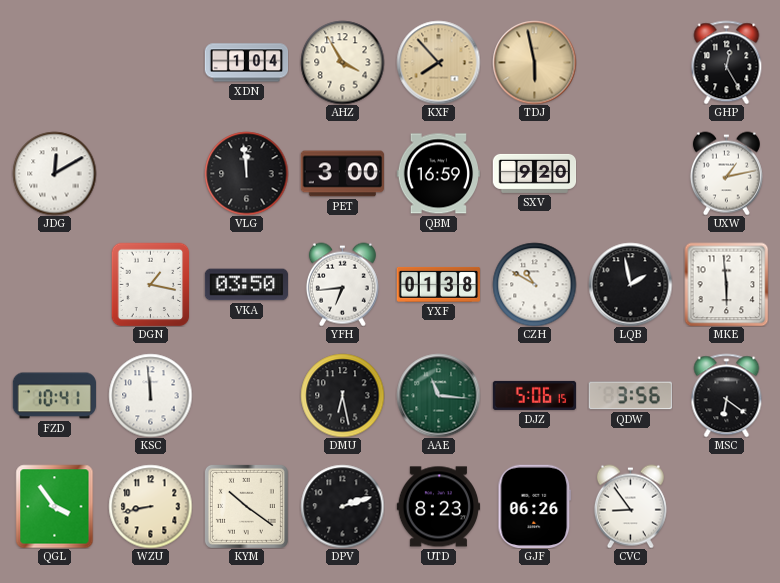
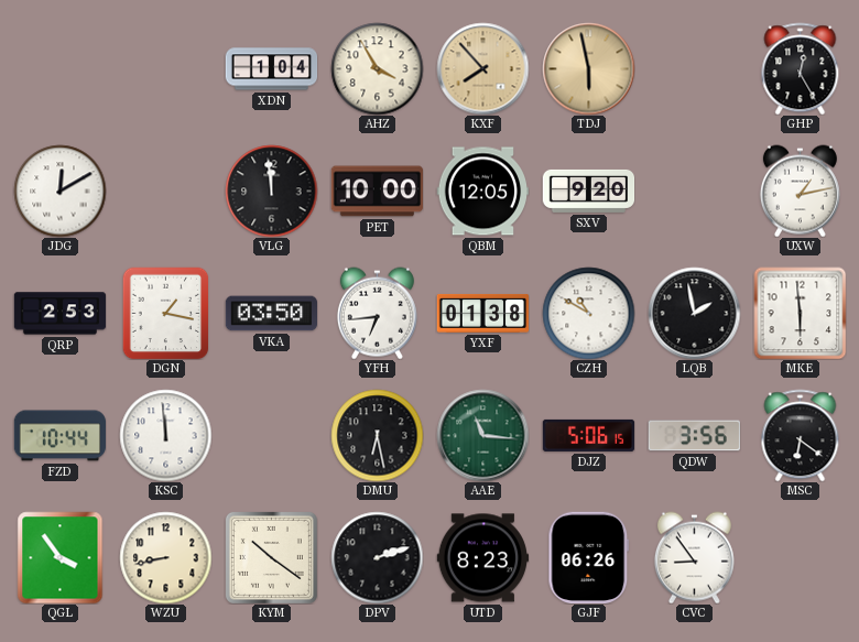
PET: 3:00 -> 10:00 (377, 192)
QBM: 16:59 -> 12:05 (482, 192)
QRP: none -> 2:53 (59, 314)
FZD: 10:41 -> 10:44 (59, 436)
